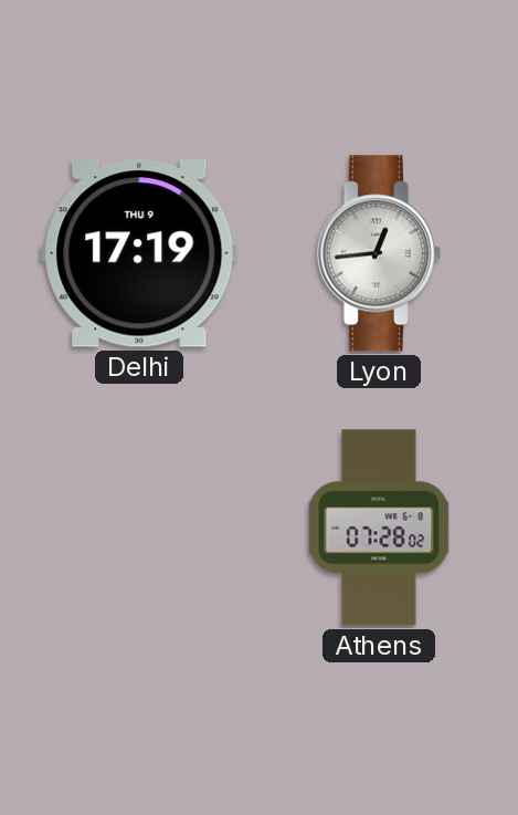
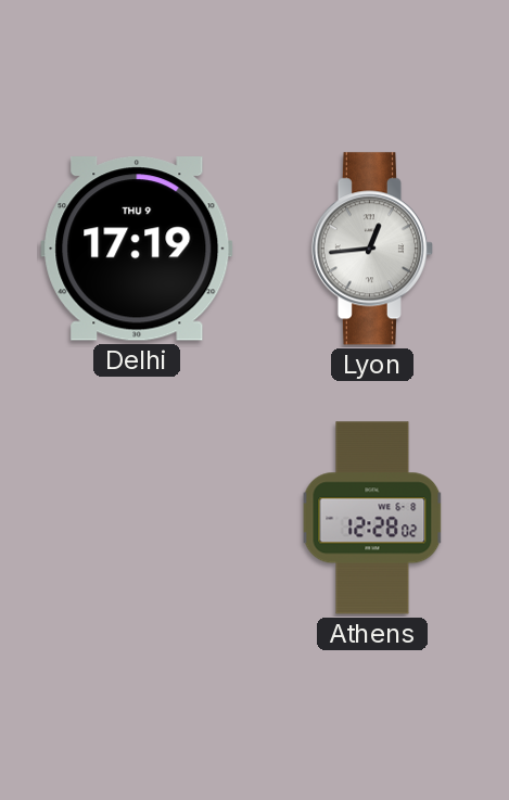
Athens: 07:28 -> 12:28 (372, 518)
